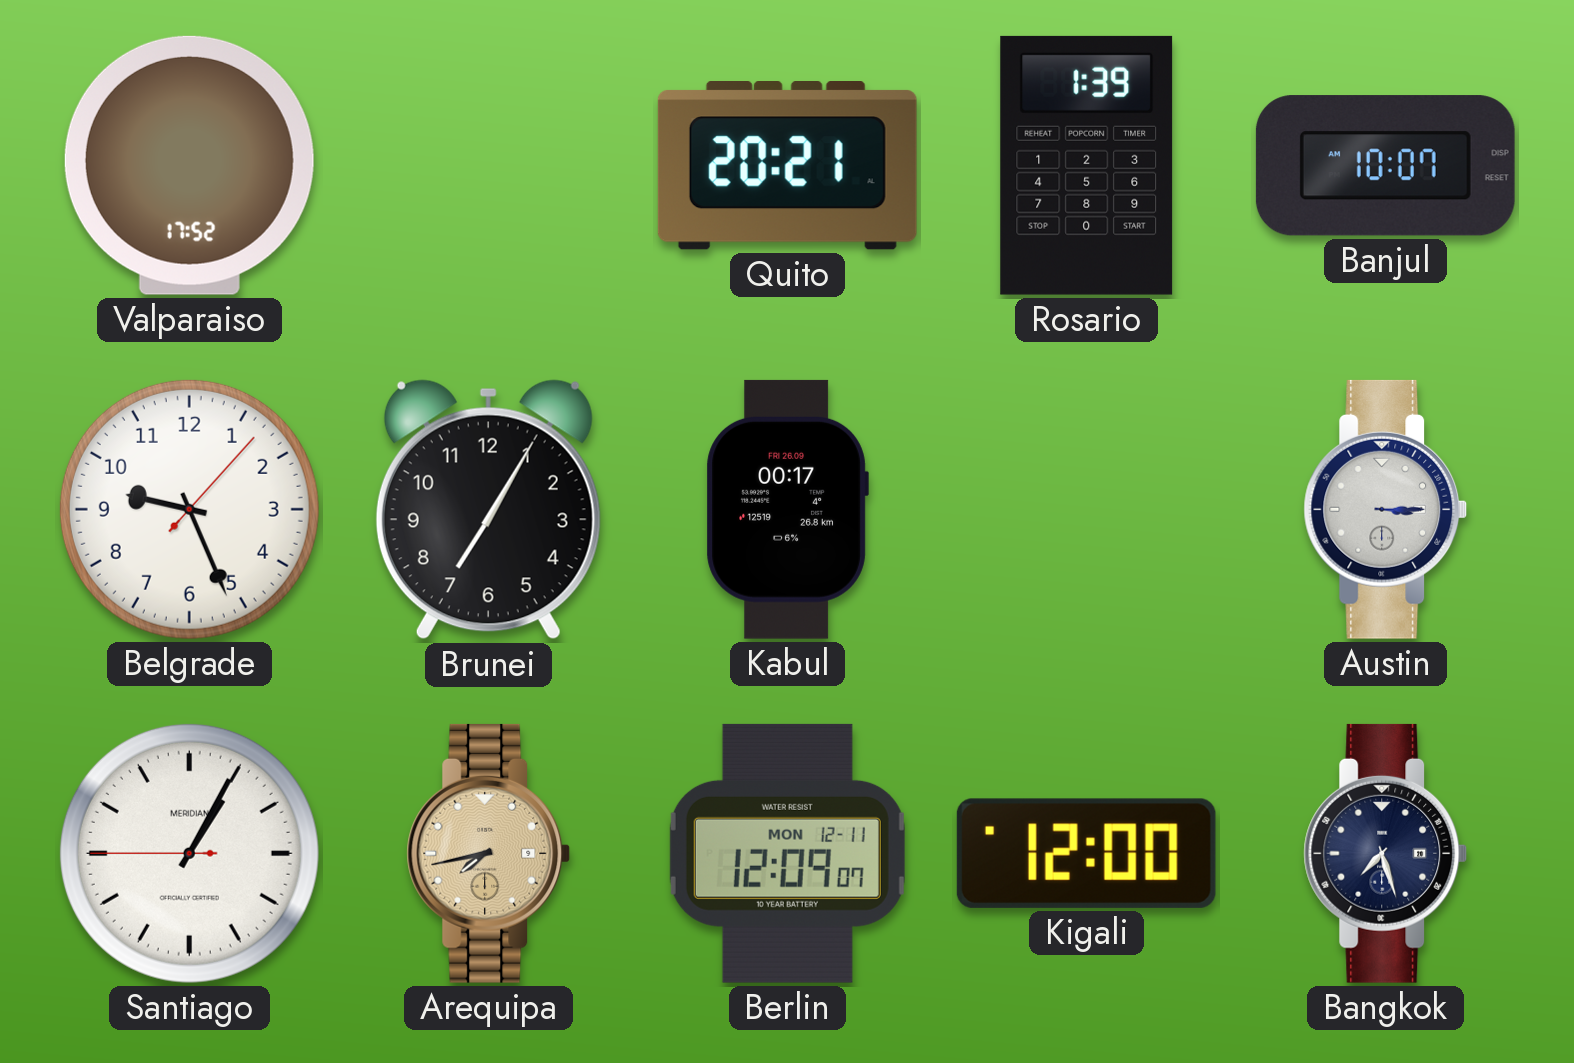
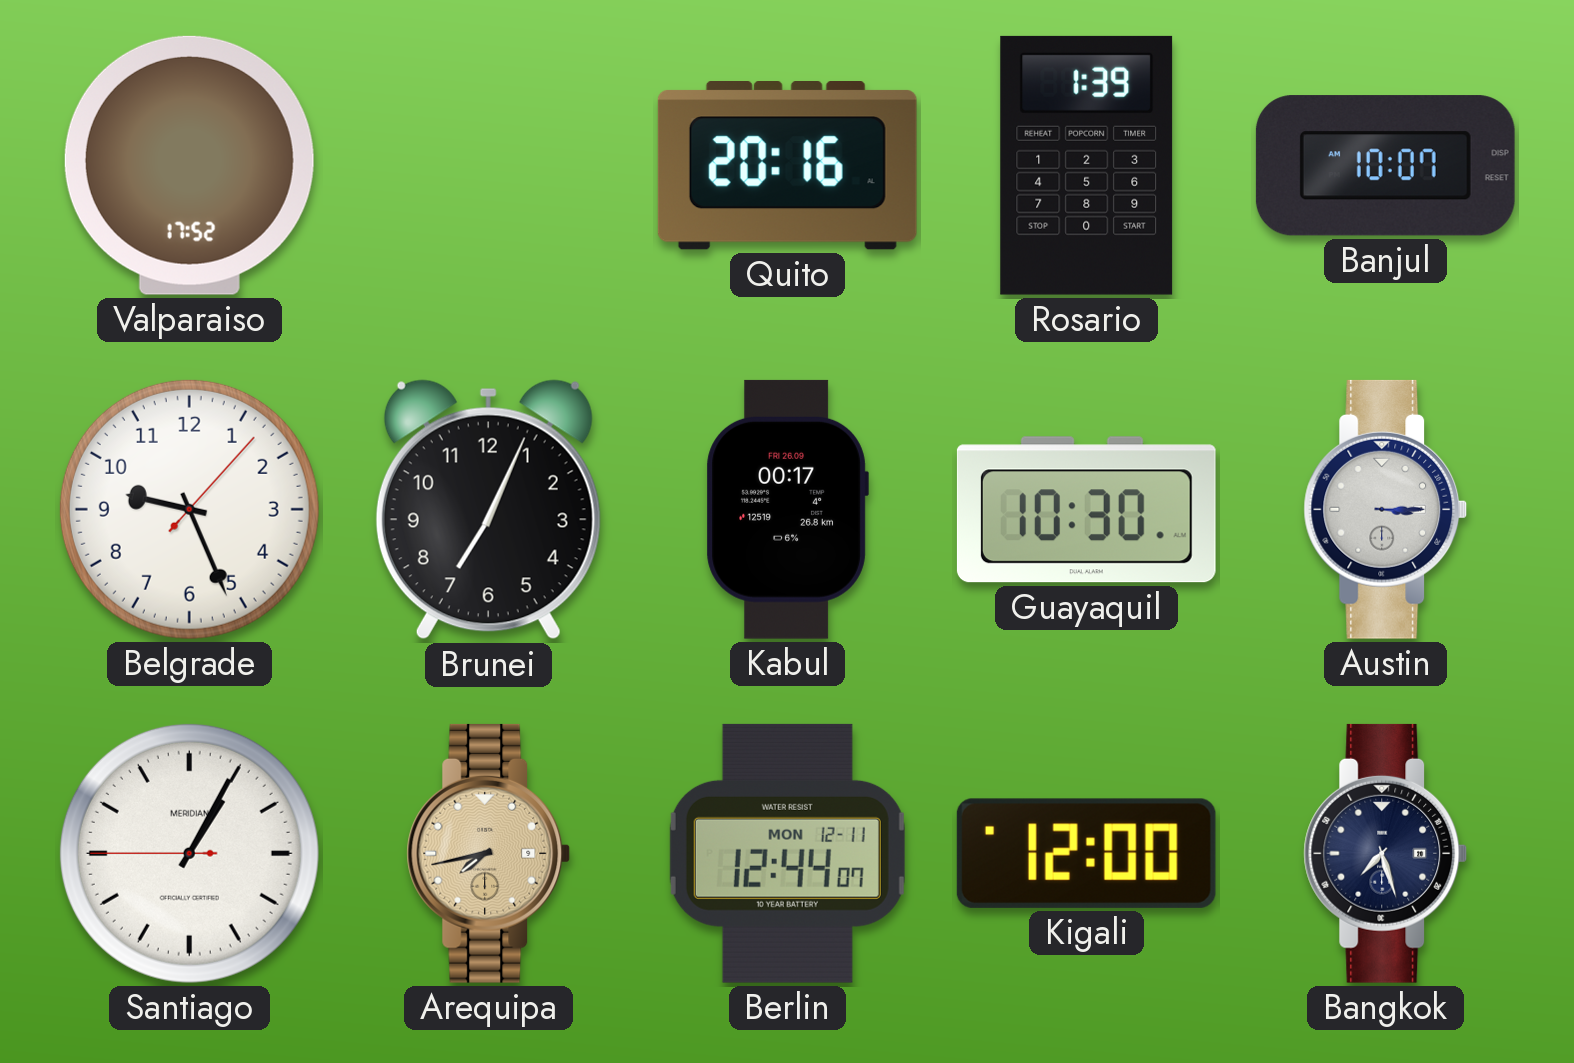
Quito: 20:21 -> 20:16 (787, 166)
Brunei: 7:05 -> 7:04 (488, 510)
Guayaquil: none -> 10:30 (1086, 510)
Berlin: 12:09 -> 12:44 (787, 853)
